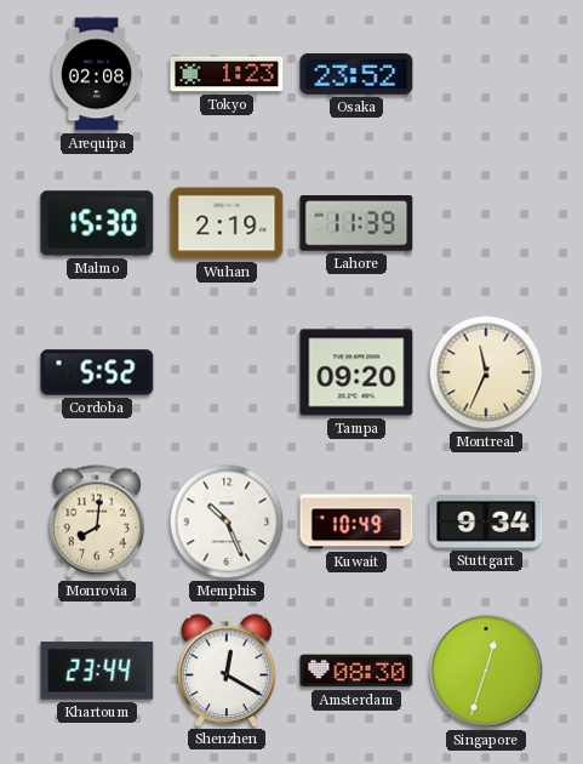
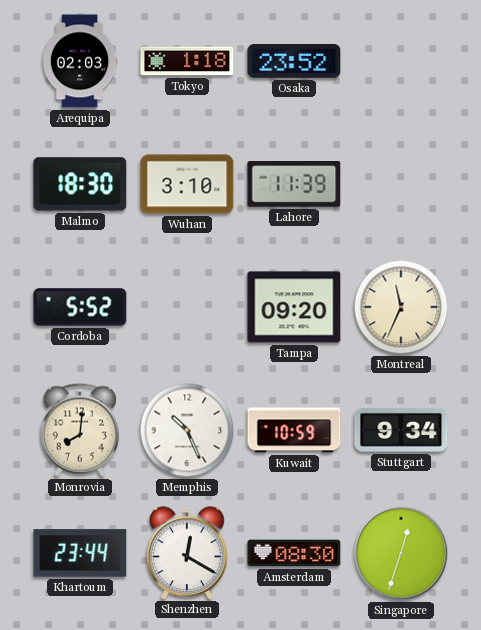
Arequipa: 02:08 -> 02:03 (80, 61)
Tokyo: 1:23 -> 1:18 (187, 61)
Malmo: 15:30 -> 18:30 (80, 184)
Wuhan: 2:19 -> 3:10 (187, 184)
Kuwait: 10:49 -> 10:59 (294, 430)
